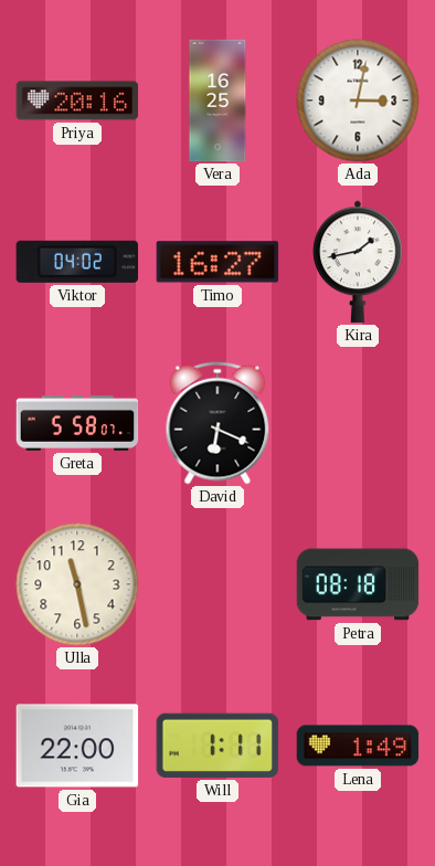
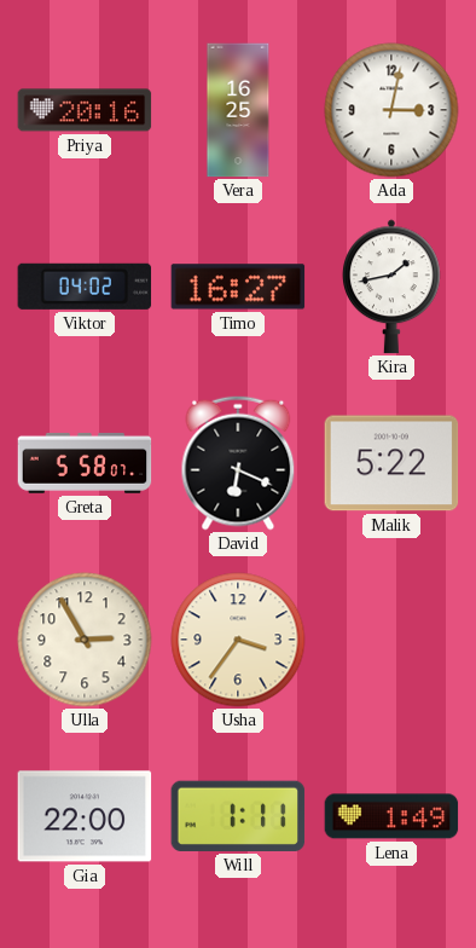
Malik: none -> 5:22 (391, 463)
Ulla: 11:28 -> 2:55 (85, 640)
Usha: none -> 3:36 (238, 640)
Petra: 08:18 -> none (358, 584)
